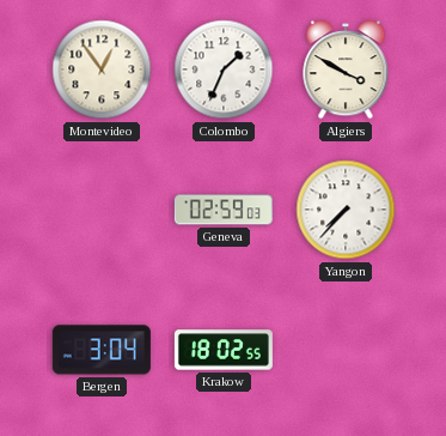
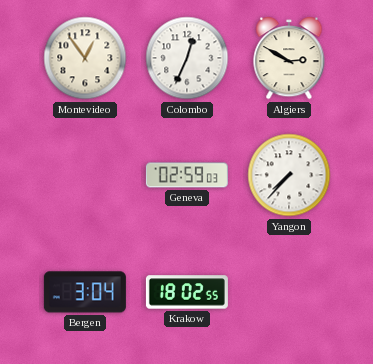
Colombo: 1:34 -> 12:34 (187, 58)
Algiers: 3:50 -> 2:50 (289, 59)
